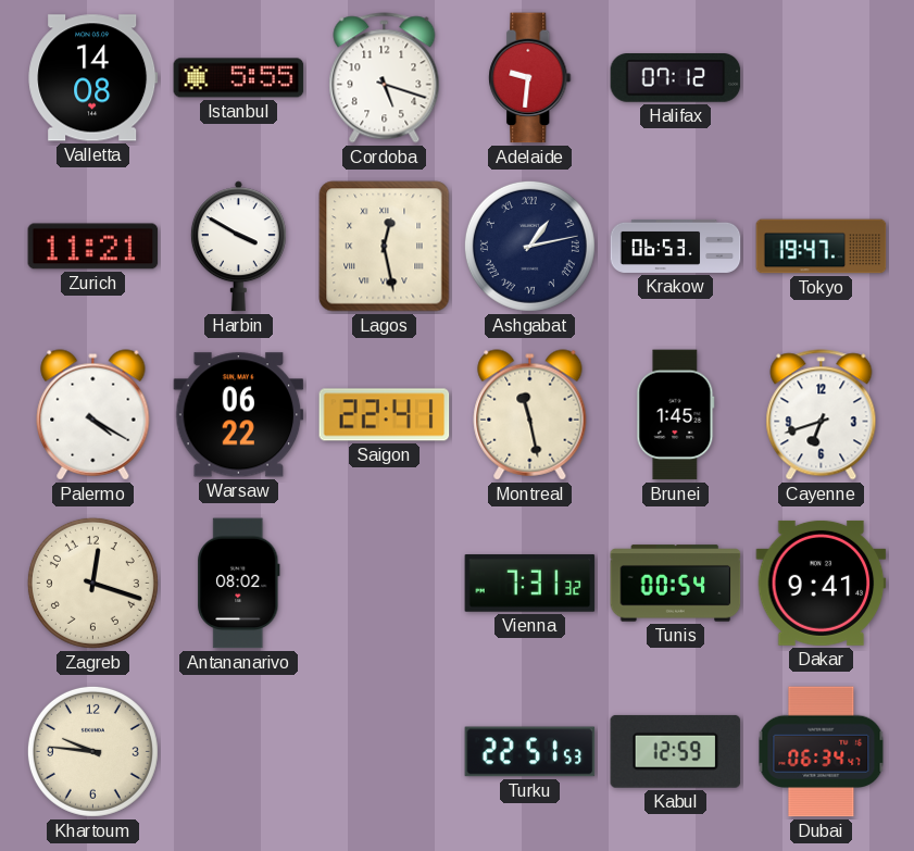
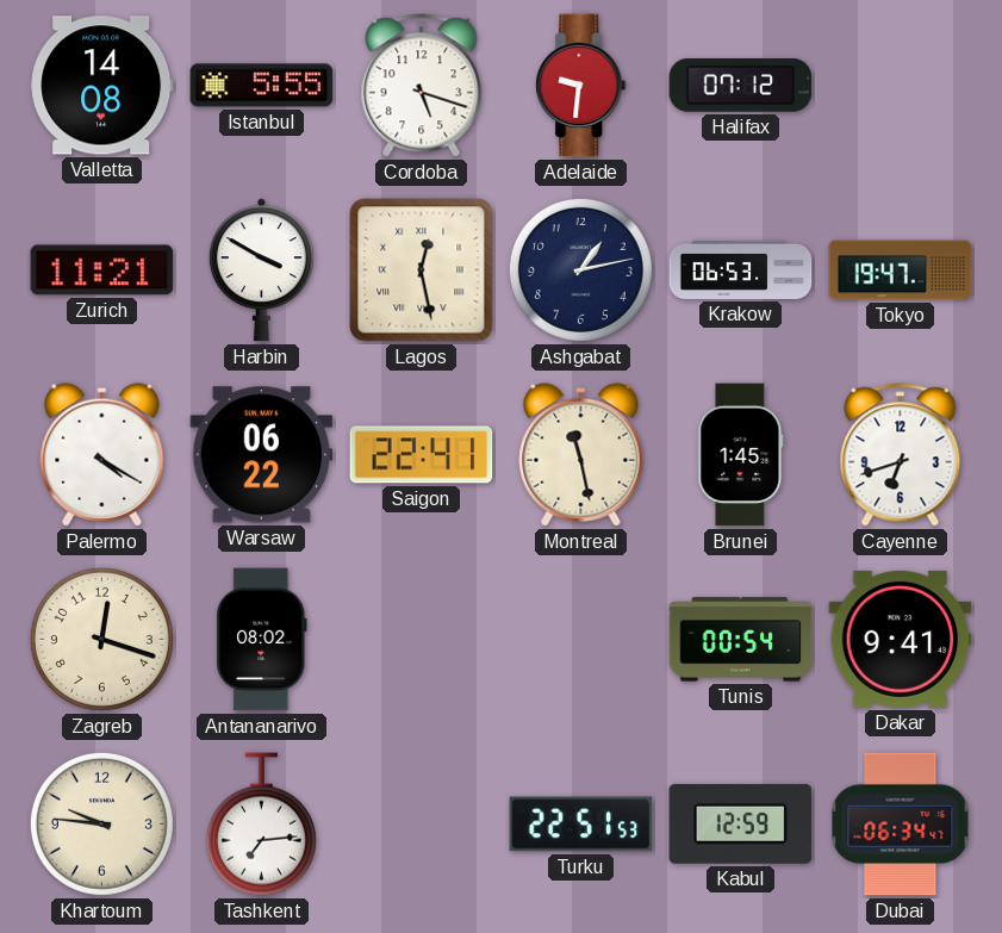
Ashgabat numerals: Roman -> Arabic (580, 269)
Vienna: 7:31 -> none (530, 584)
Tashkent: none -> 7:14 (261, 825)
